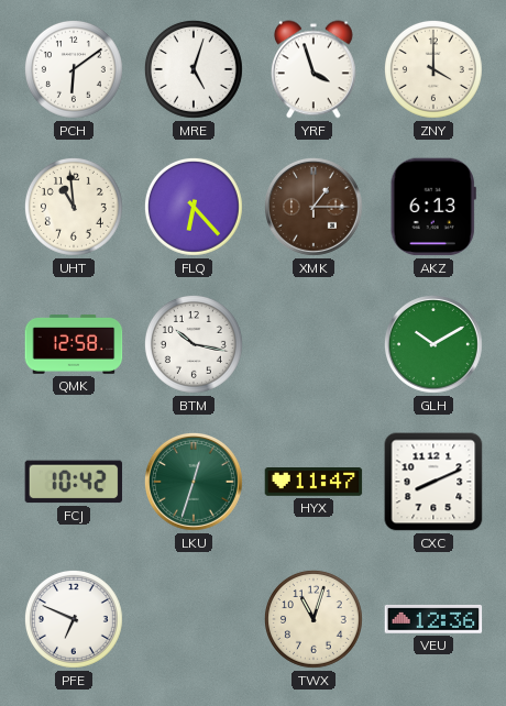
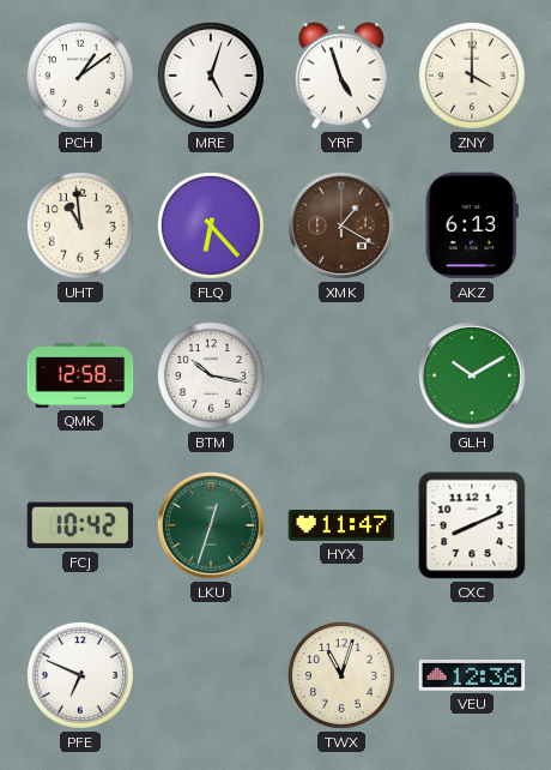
PCH: 6:09 -> 1:09 (80, 76)
YRF: 3:57 -> 4:57 (343, 76)
XMK: 1:15 -> 1:20 (341, 225)
